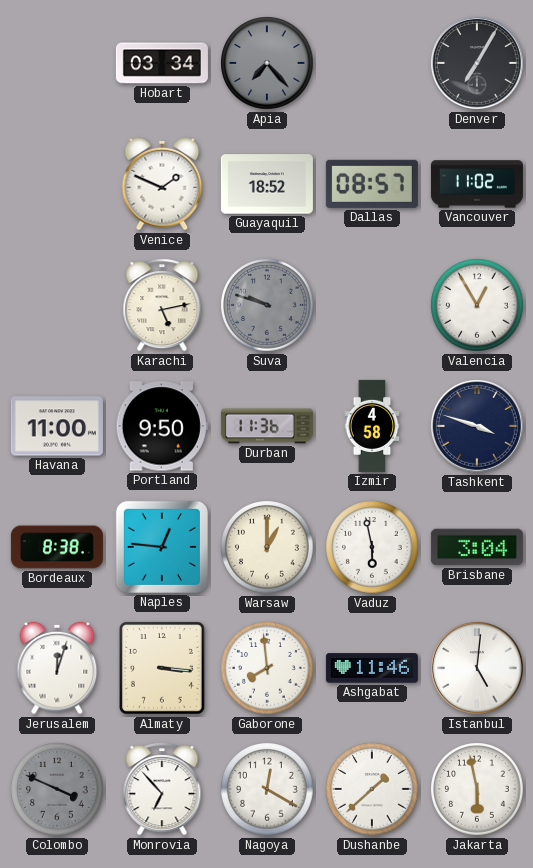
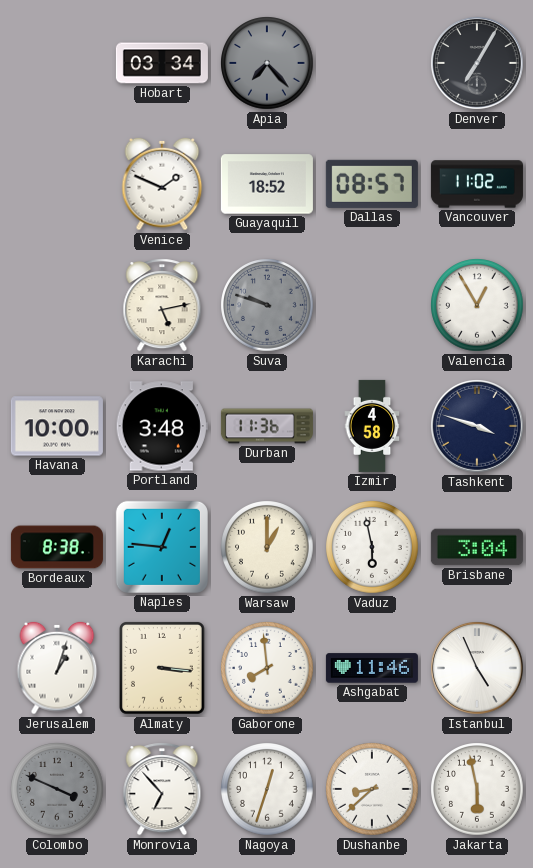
Havana: 11:00 -> 10:00 (57, 426)
Portland: 9:50 -> 3:48 (162, 426)
Jerusalem: 12:03 -> 1:03 (57, 668)
Istanbul: 5:01 -> 4:56 (478, 669)
Nagoya: 12:20 -> 12:33 (267, 789)
Dushanbe: 1:38 -> 8:38 (372, 789)
